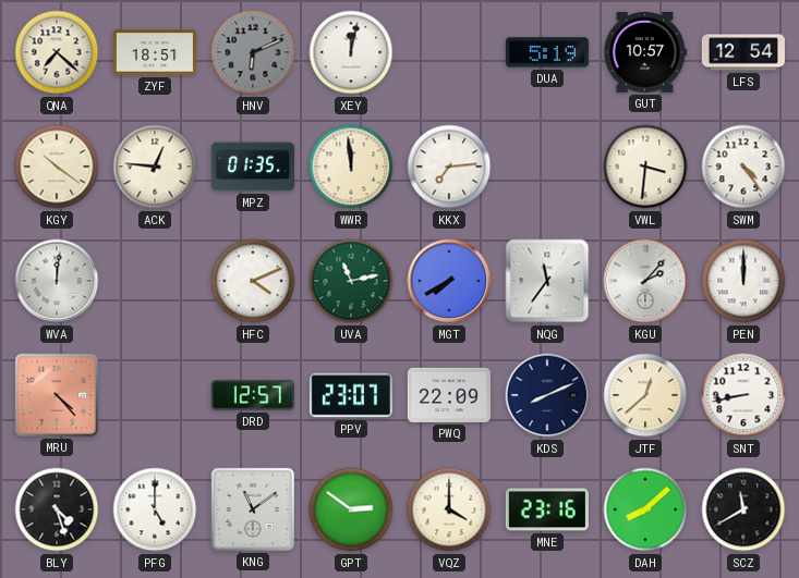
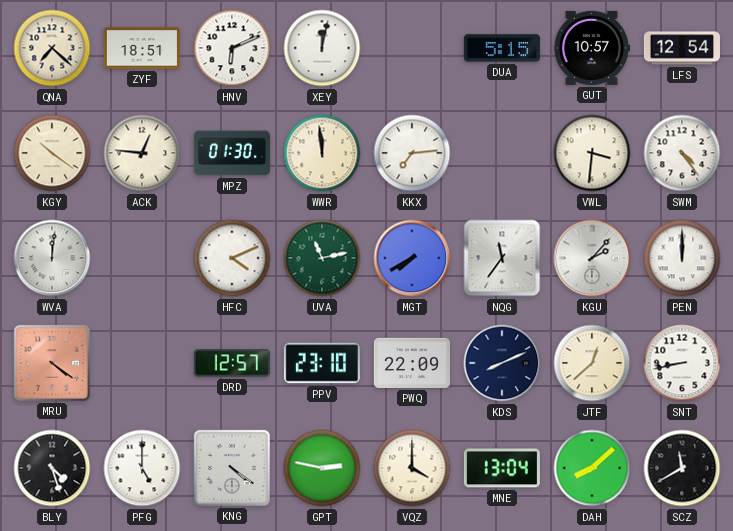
HNV dial: grey -> white (232, 48)
DUA: 5:19 -> 5:15 (502, 48)
MPZ: 01:35 -> 01:30 (232, 153)
MRU: 4:23 -> 4:21 (52, 363)
PPV: 23:07 -> 23:10 (322, 363)
KNG: 11:09 -> 4:21 (232, 468)
GPT: 2:51 -> 2:47 (322, 468)
MNE: 23:16 -> 13:04 (502, 468)
